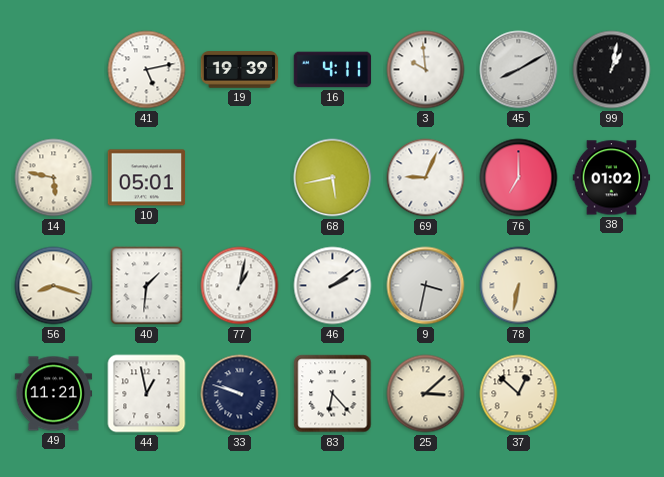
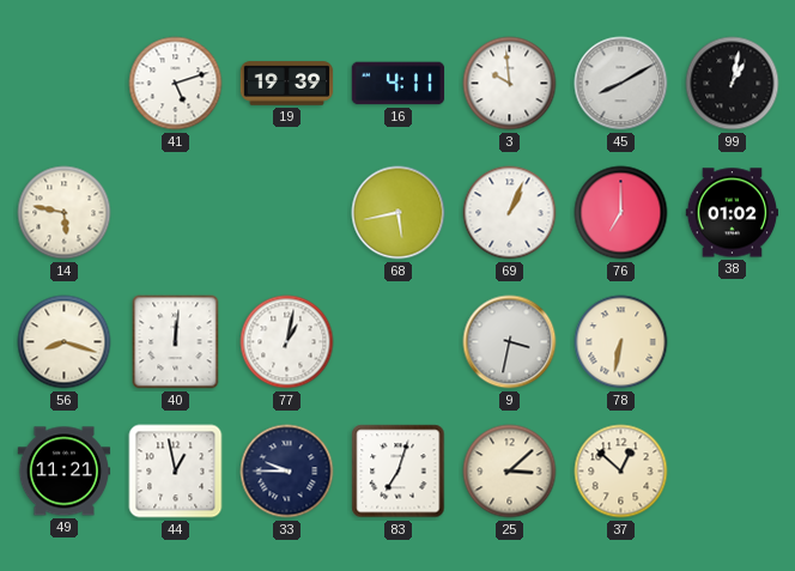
41: 5:13 -> 5:12 (176, 84)
10: 05:01 -> none (147, 178)
69: 9:04 -> 1:04 (510, 213)
40: 1:31 -> 12:01 (176, 342)
46: 2:09 -> none (333, 286)
33: 9:48 -> 9:45 (287, 472)
83: 6:23 -> 7:03 (399, 472)
